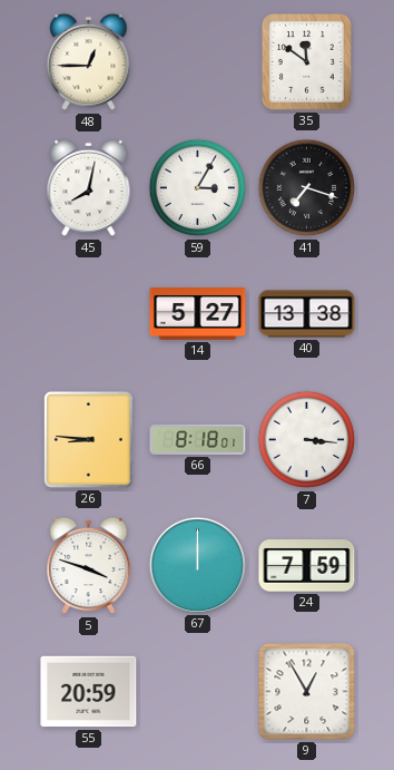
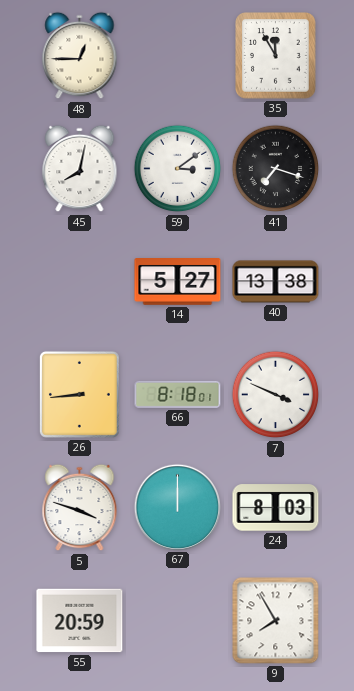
35: 11:51 -> 11:55 (276, 56)
59: 3:05 -> 3:09 (178, 169)
26: 8:46 -> 8:44 (79, 394)
7: 3:16 -> 3:49 (276, 395)
24: 7:59 -> 8:03 (276, 508)
9: 12:55 -> 7:55 (276, 621)
